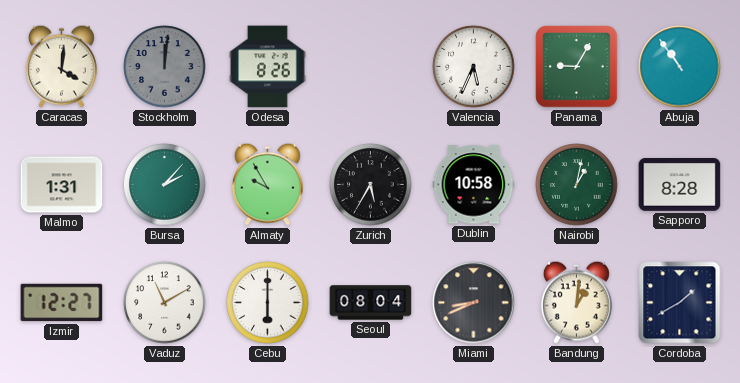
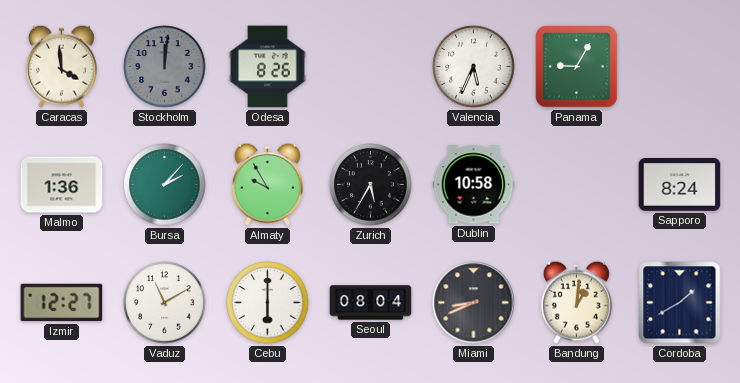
Caracas: 4:01 -> 3:59 (61, 66)
Abuja: 10:54 -> none (680, 67)
Malmo: 1:31 -> 1:36 (62, 185)
Nairobi: 1:02 -> none (577, 185)
Sapporo: 8:28 -> 8:24 (680, 185)
